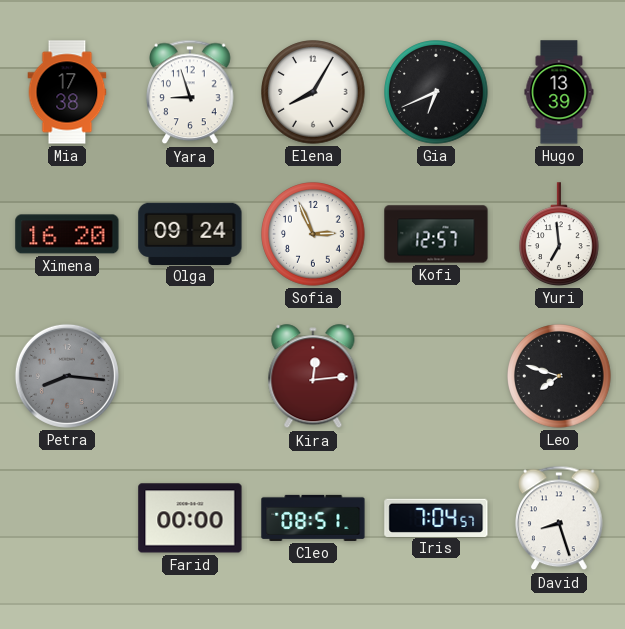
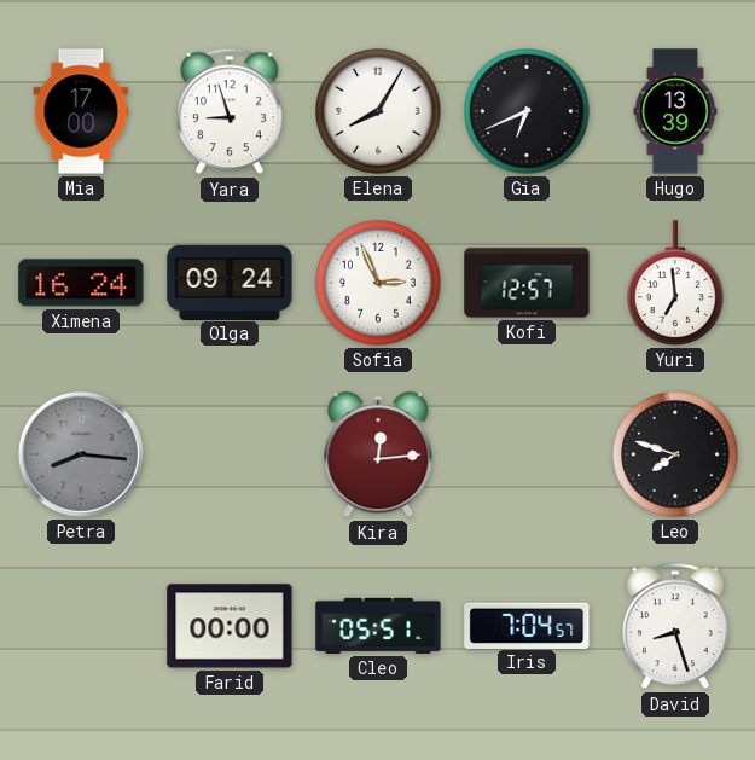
Mia: 17:38 -> 17:00 (81, 111)
Ximena: 16:20 -> 16:24 (81, 283)
Cleo: 08:51 -> 05:51 (378, 626)
